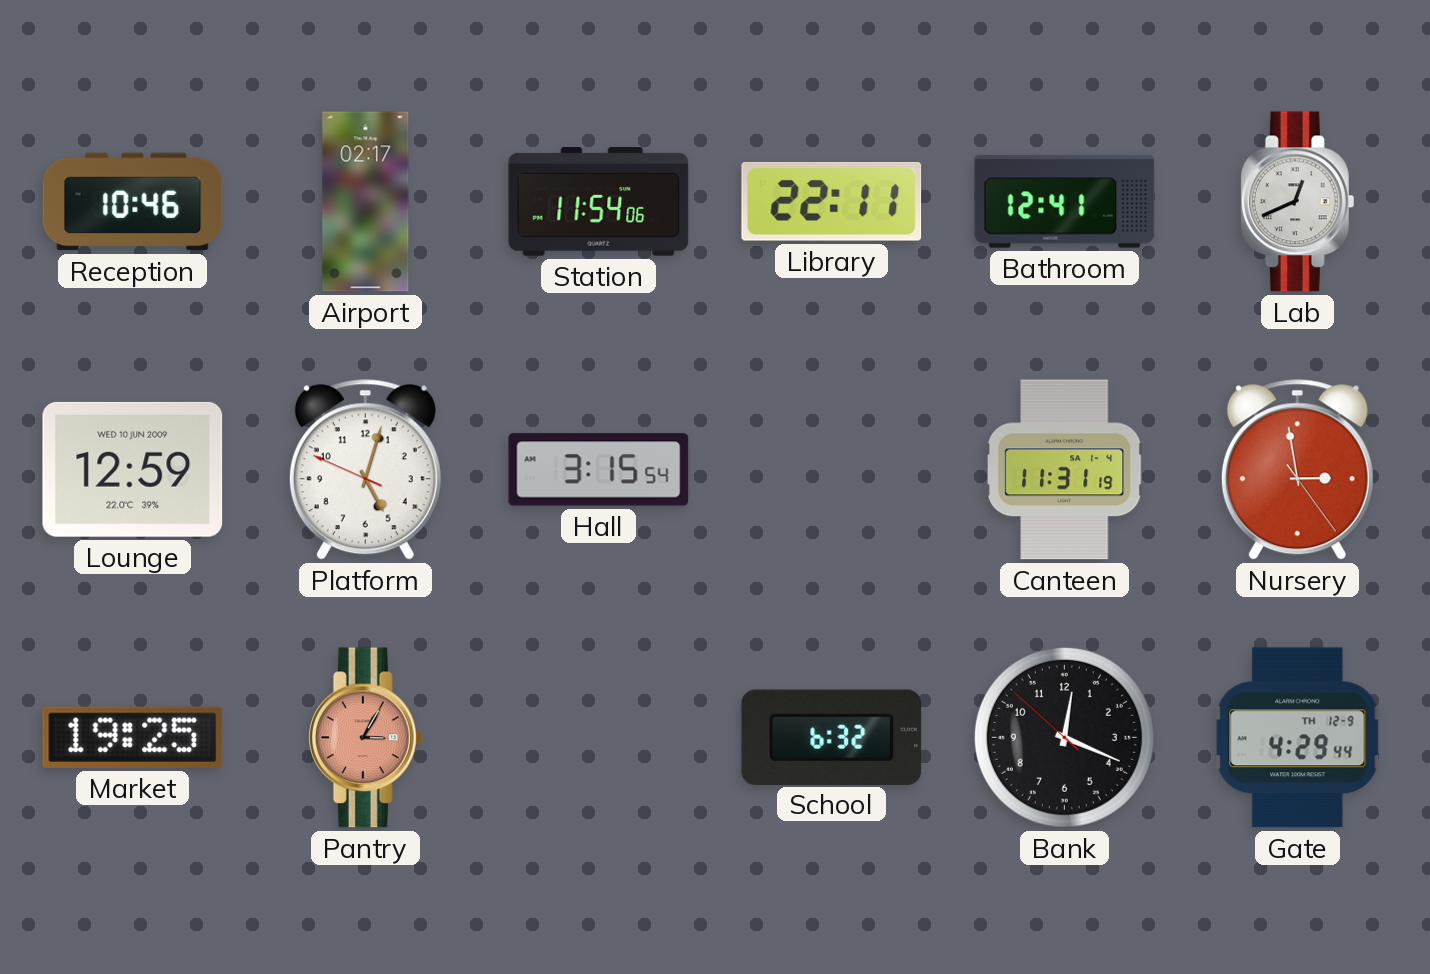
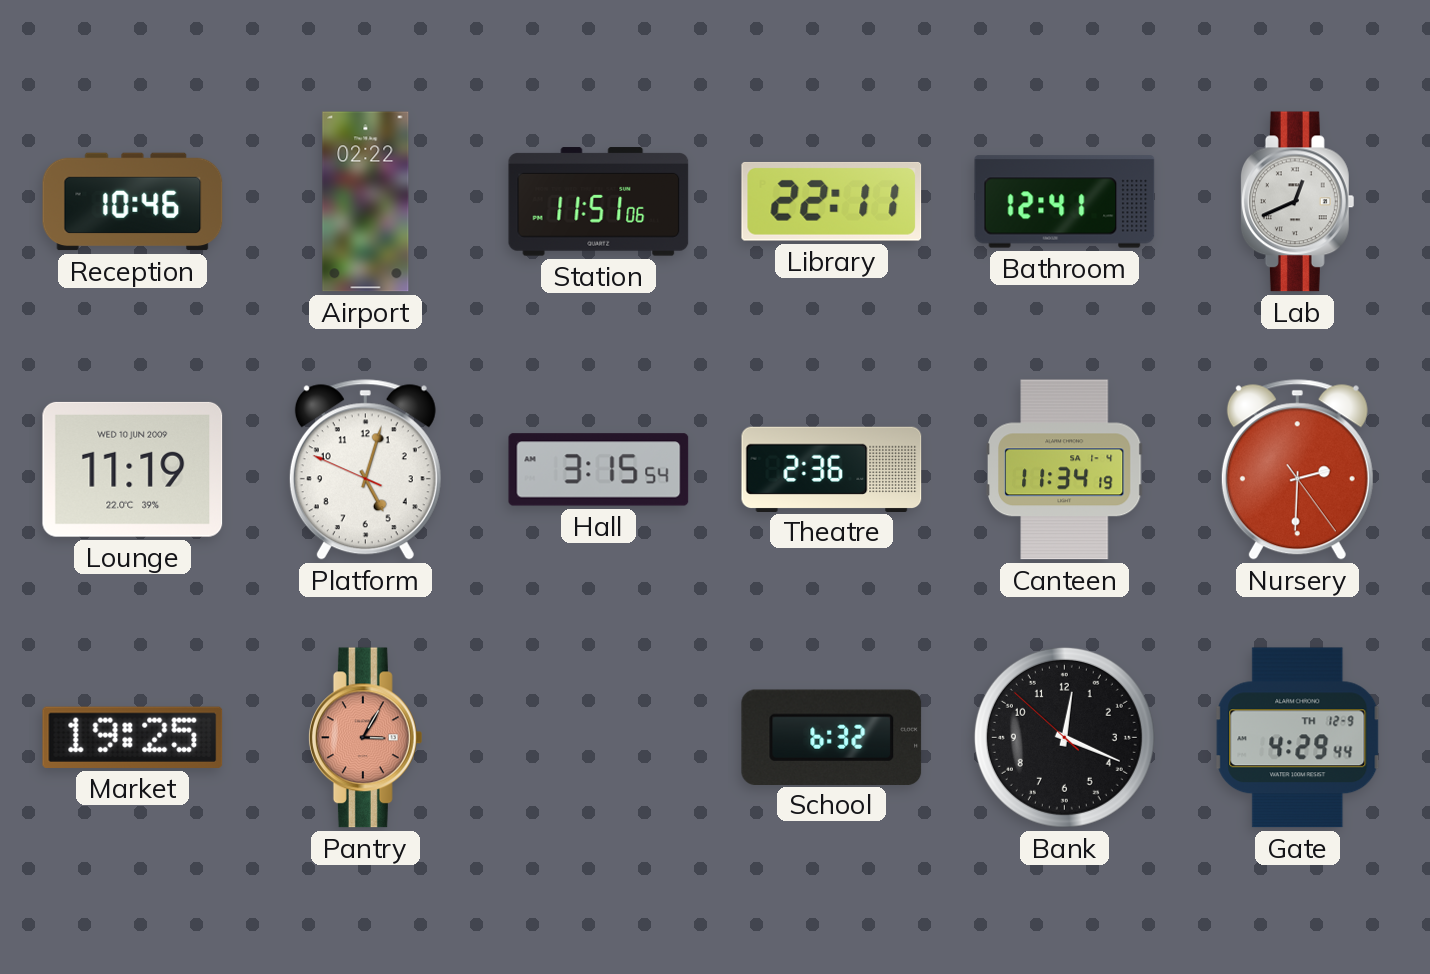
Airport: 02:17 -> 02:22 (366, 202)
Station: 11:54 -> 11:51 (599, 202)
Lounge: 12:59 -> 11:19 (133, 469)
Theatre: none -> 2:36 (832, 469)
Canteen: 11:31 -> 11:34 (1064, 470)
Nursery: 2:58 -> 2:30 (1297, 470)
